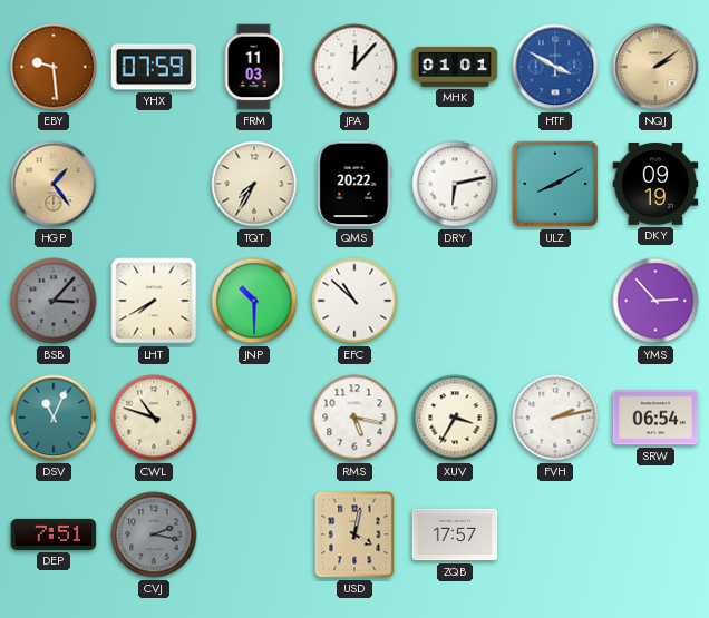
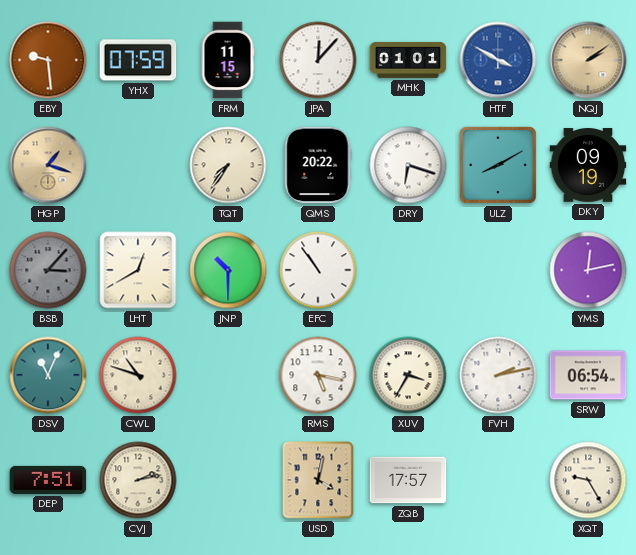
FRM: 11:03 -> 11:15 (228, 60)
HGP: 1:24 -> 1:18 (48, 165)
TQT: 7:35 -> 7:36 (228, 165)
DRY: 6:13 -> 6:18 (408, 165)
LHT: 7:40 -> 12:40 (138, 270)
EFC: 10:52 -> 10:54 (318, 270)
YMS: 2:53 -> 12:13 (588, 270)
CVJ: 2:17 -> 2:13 (138, 480)
CVJ dial: grey -> cream (138, 480)
XQT: none -> 9:25 (588, 480)
